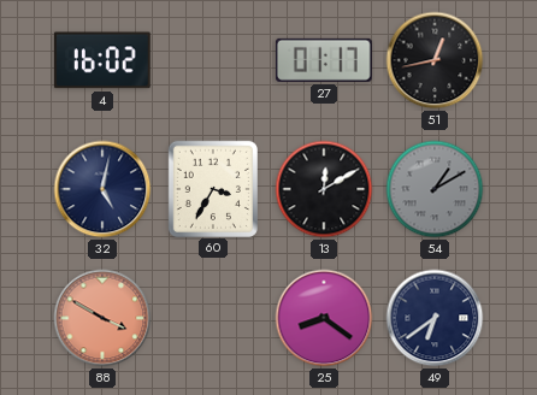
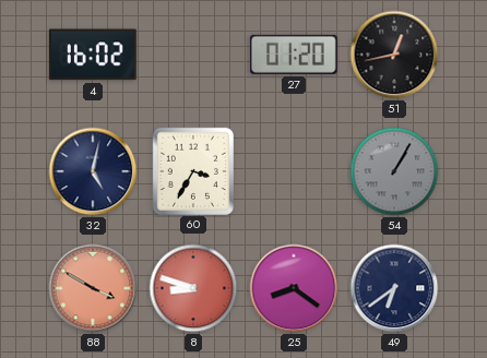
27: 01:17 -> 01:20 (294, 55)
13: 12:10 -> none (324, 189)
54: 1:10 -> 1:05 (394, 171)
8: none -> 8:48 (193, 288)
